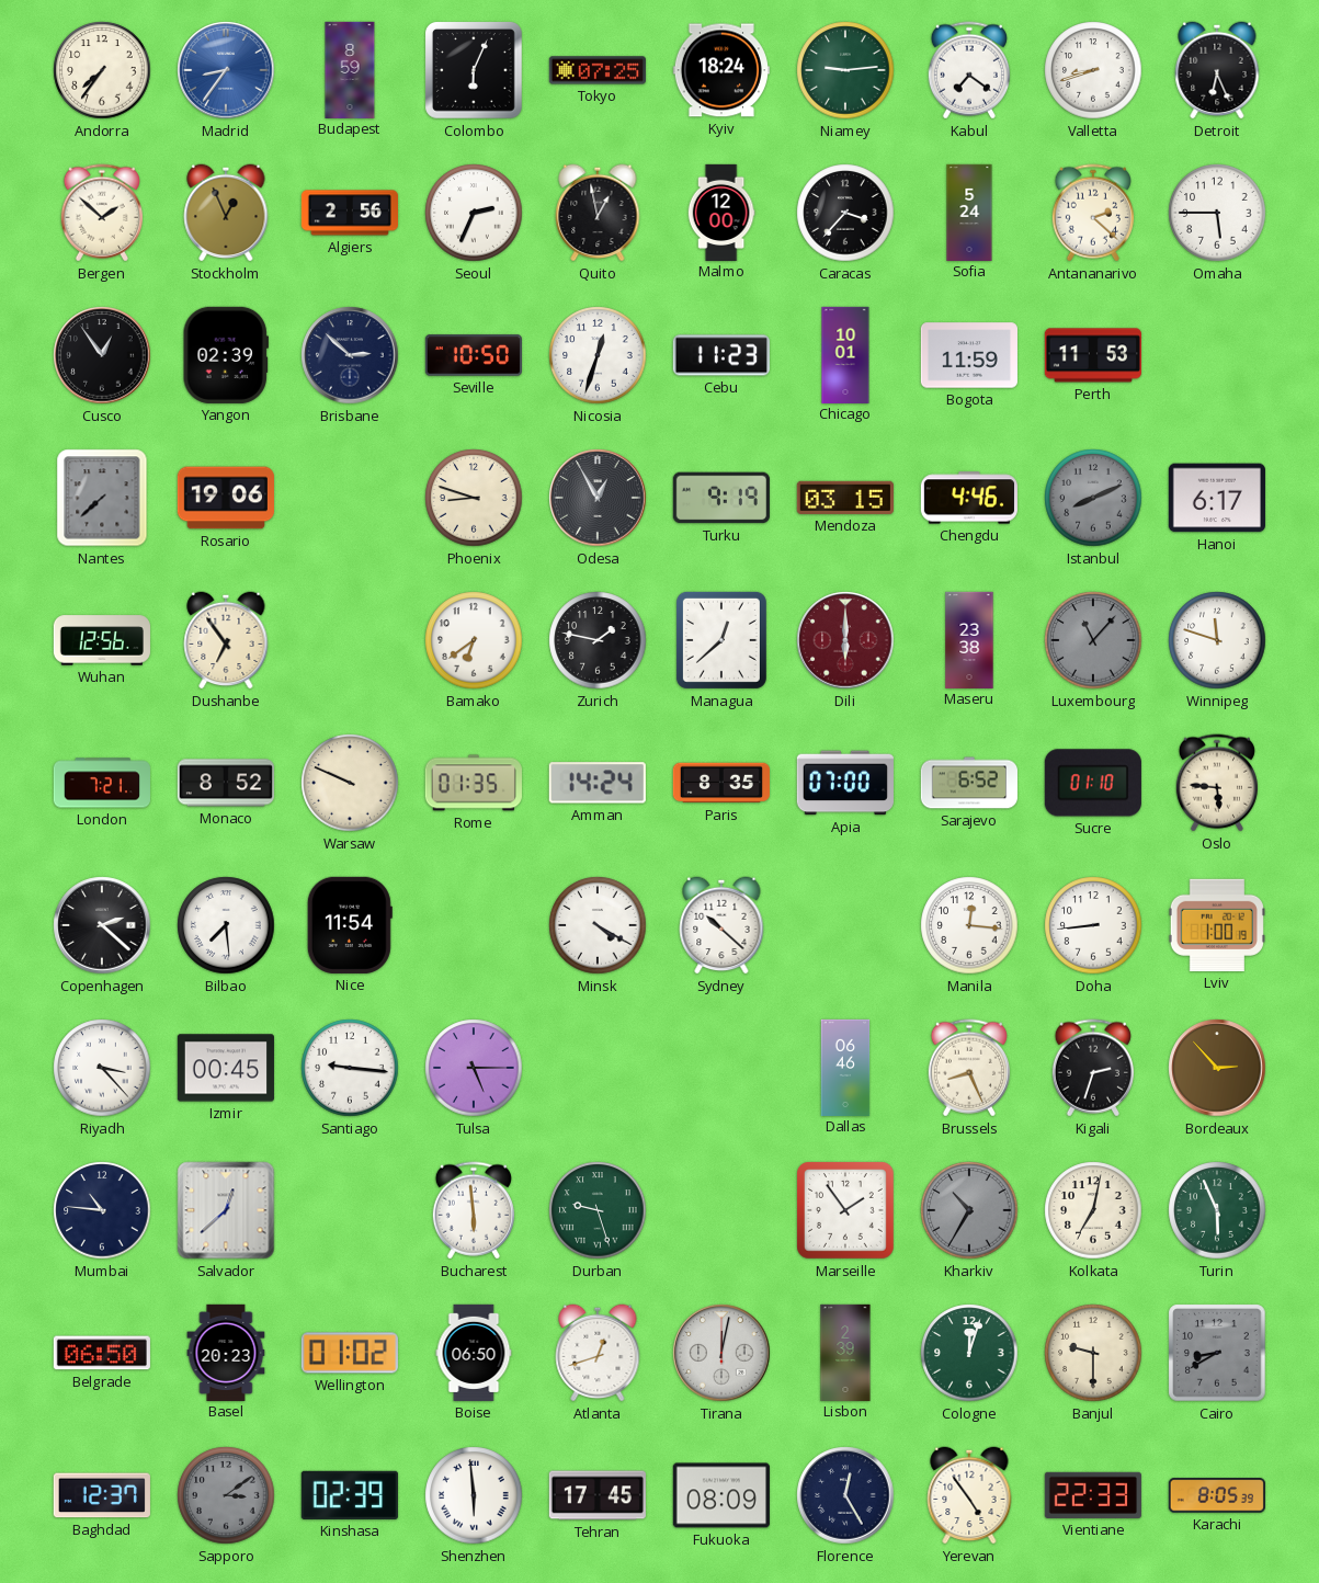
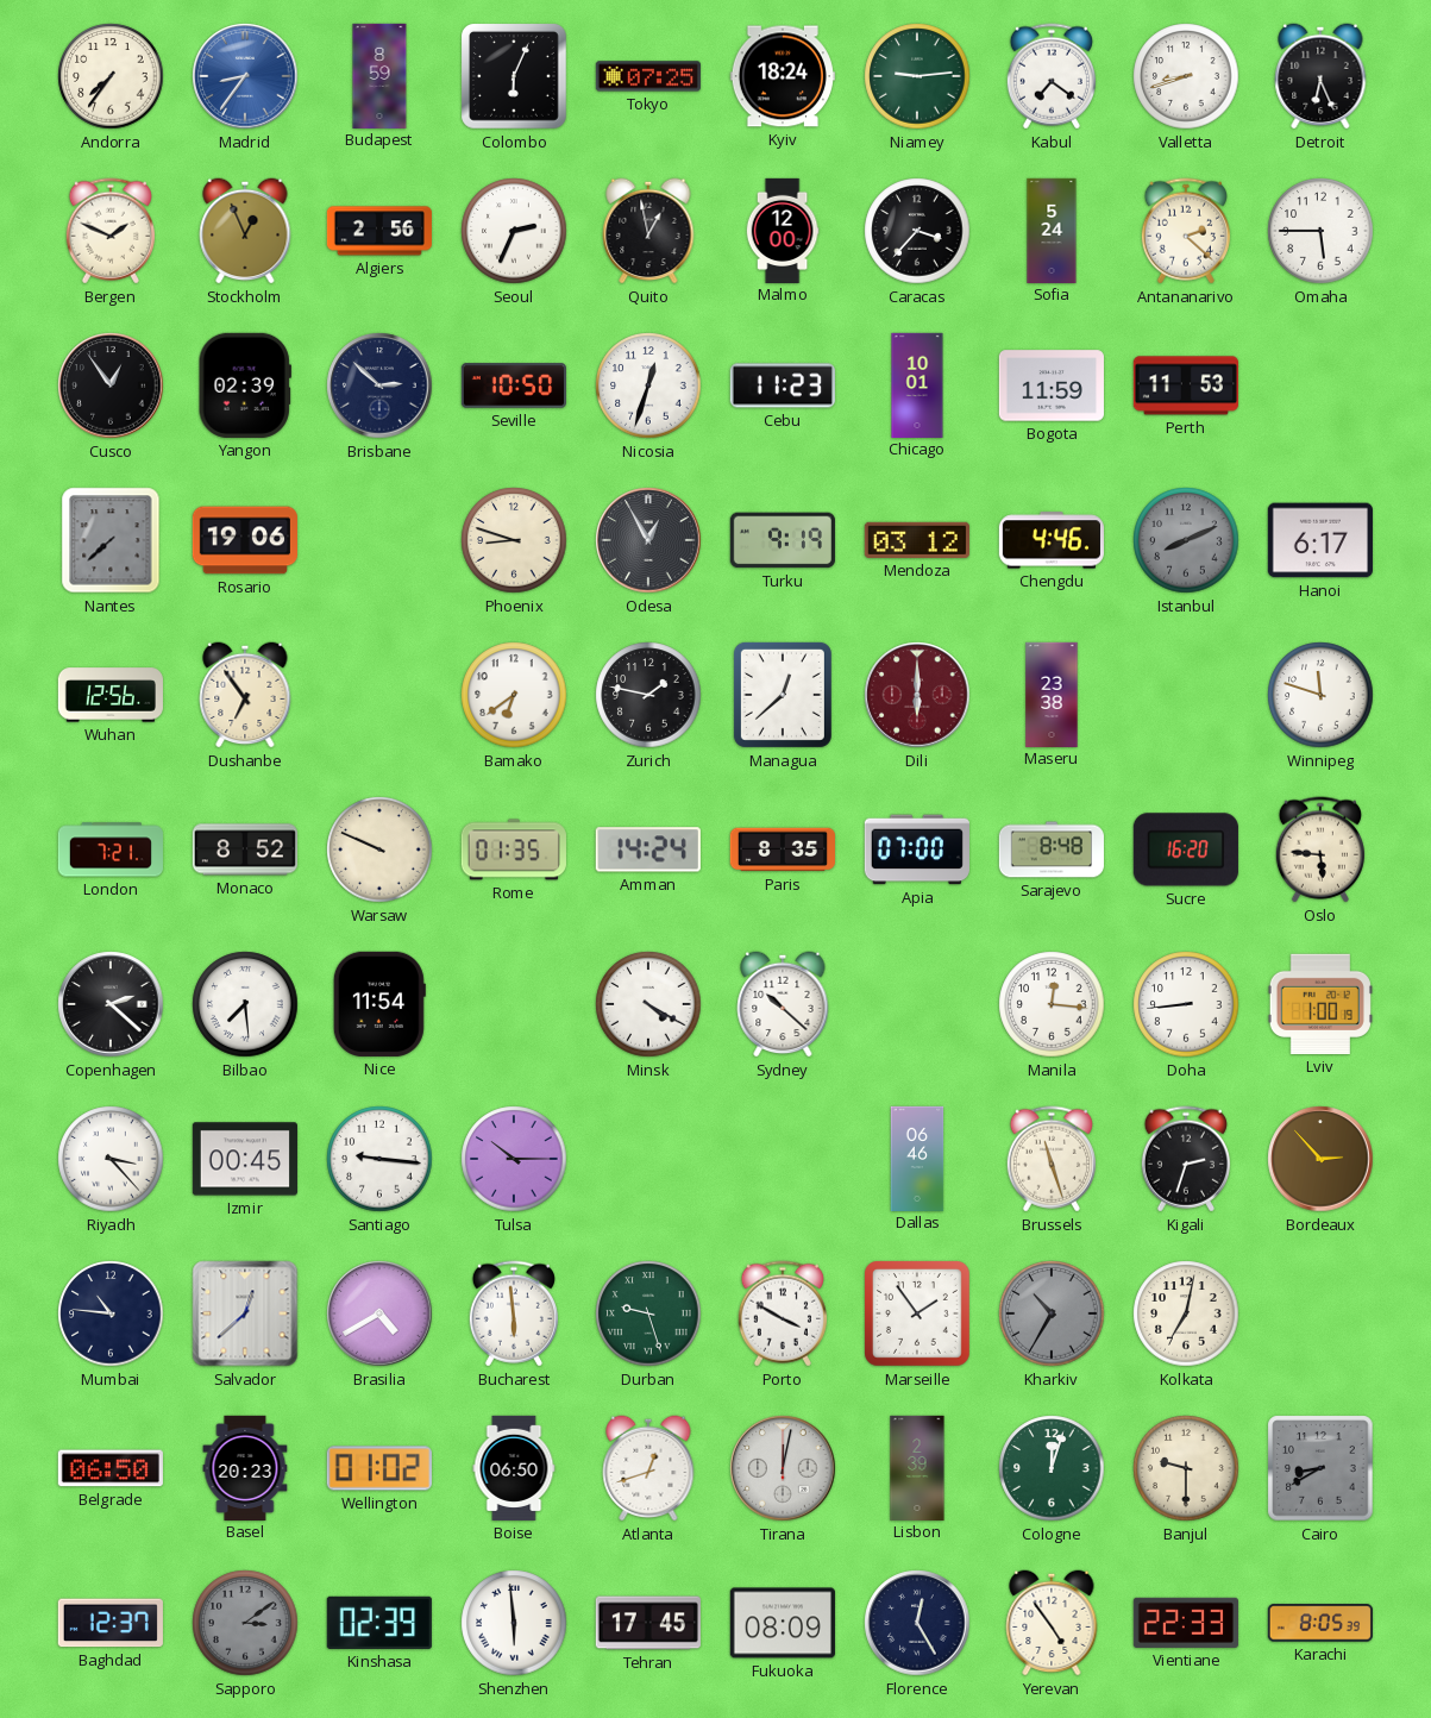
Bergen: 1:52 -> 1:49 (111, 231)
Mendoza: 03:15 -> 03:12 (917, 540)
Luxembourg: 11:07 -> none (1093, 640)
Sarajevo: 6:52 -> 8:48 (1052, 849)
Sucre: 01:10 -> 16:20 (1186, 849)
Tulsa: 5:15 -> 10:15 (514, 1159)
Brussels: 8:26 -> 11:27 (1052, 1159)
Brasilia: none -> 4:40 (379, 1313)
Porto: none -> 3:50 (783, 1313)
Turin: 5:56 -> none (1217, 1210)
